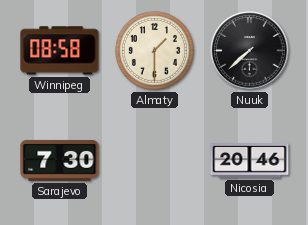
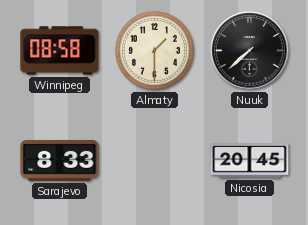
Sarajevo: 7:30 -> 8:33 (60, 160)
Nicosia: 20:46 -> 20:45 (250, 161)
